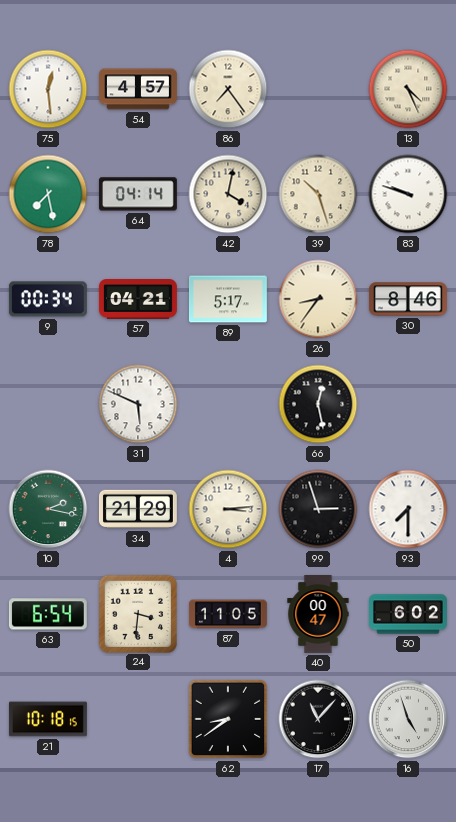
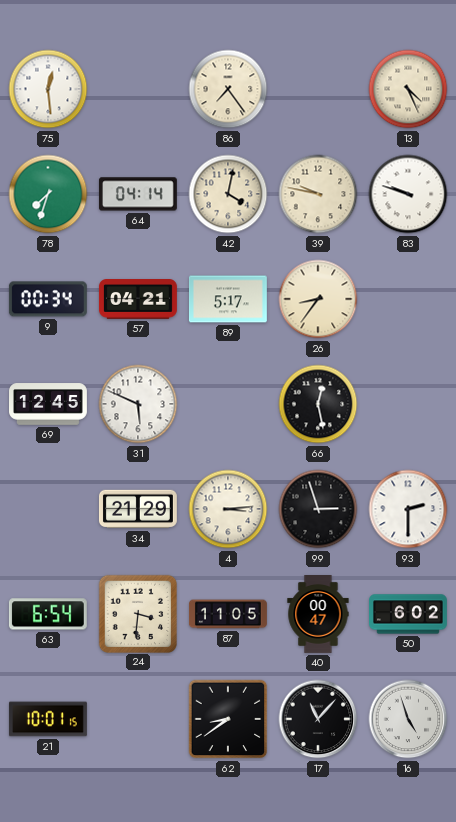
54: 4:57 -> none (139, 89)
78: 7:28 -> 7:33 (48, 194)
39: 10:27 -> 9:47 (318, 194)
30: 8:46 -> none (408, 299)
69: none -> 12:45 (49, 404)
10: 2:17 -> none (48, 509)
93: 7:30 -> 2:30 (408, 509)
21: 10:18 -> 10:01 (48, 719)
